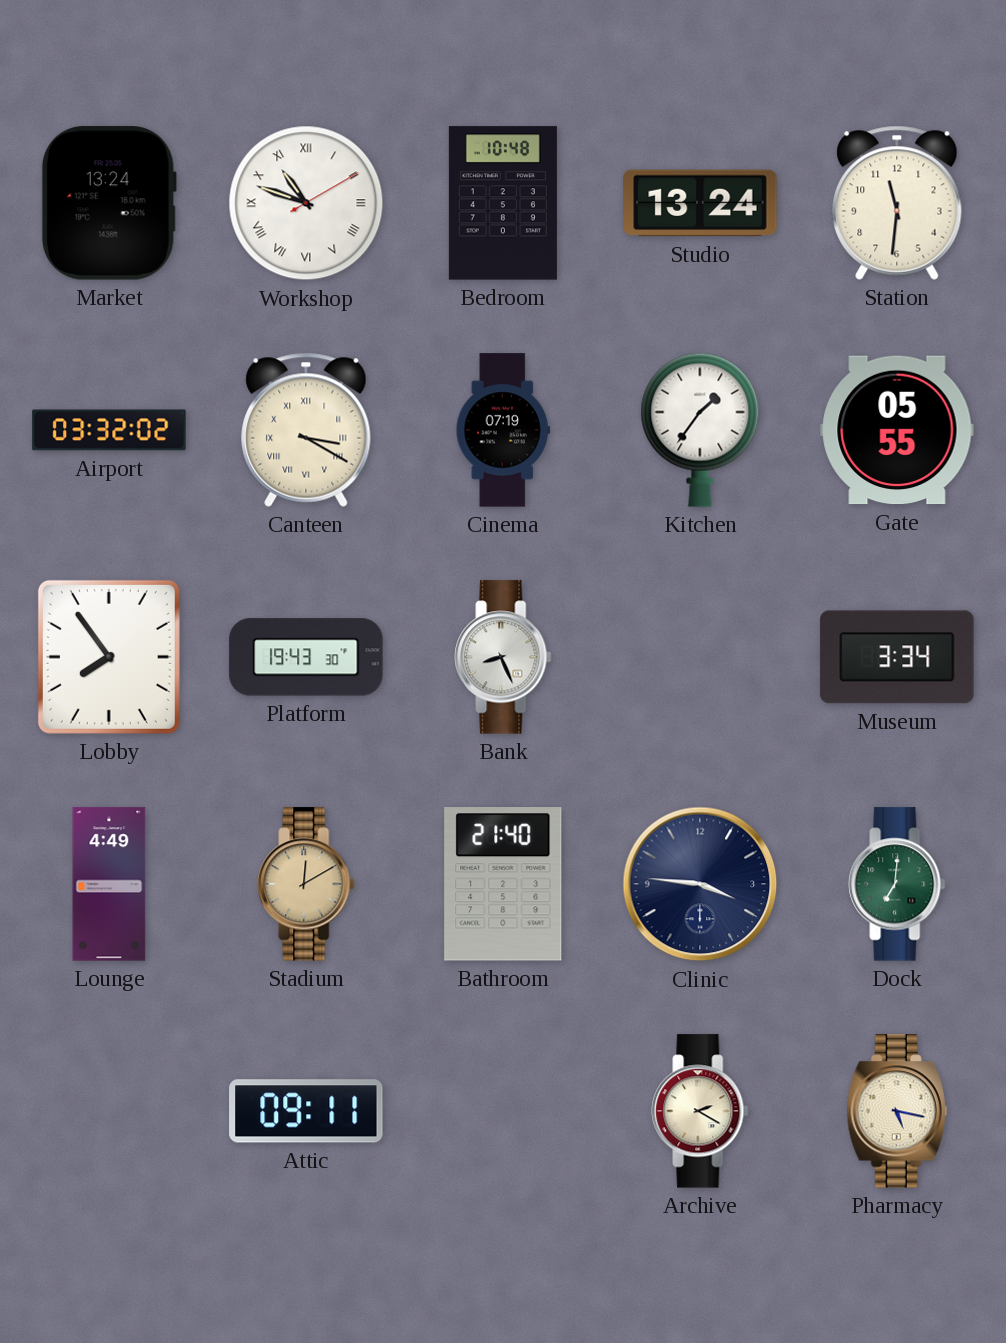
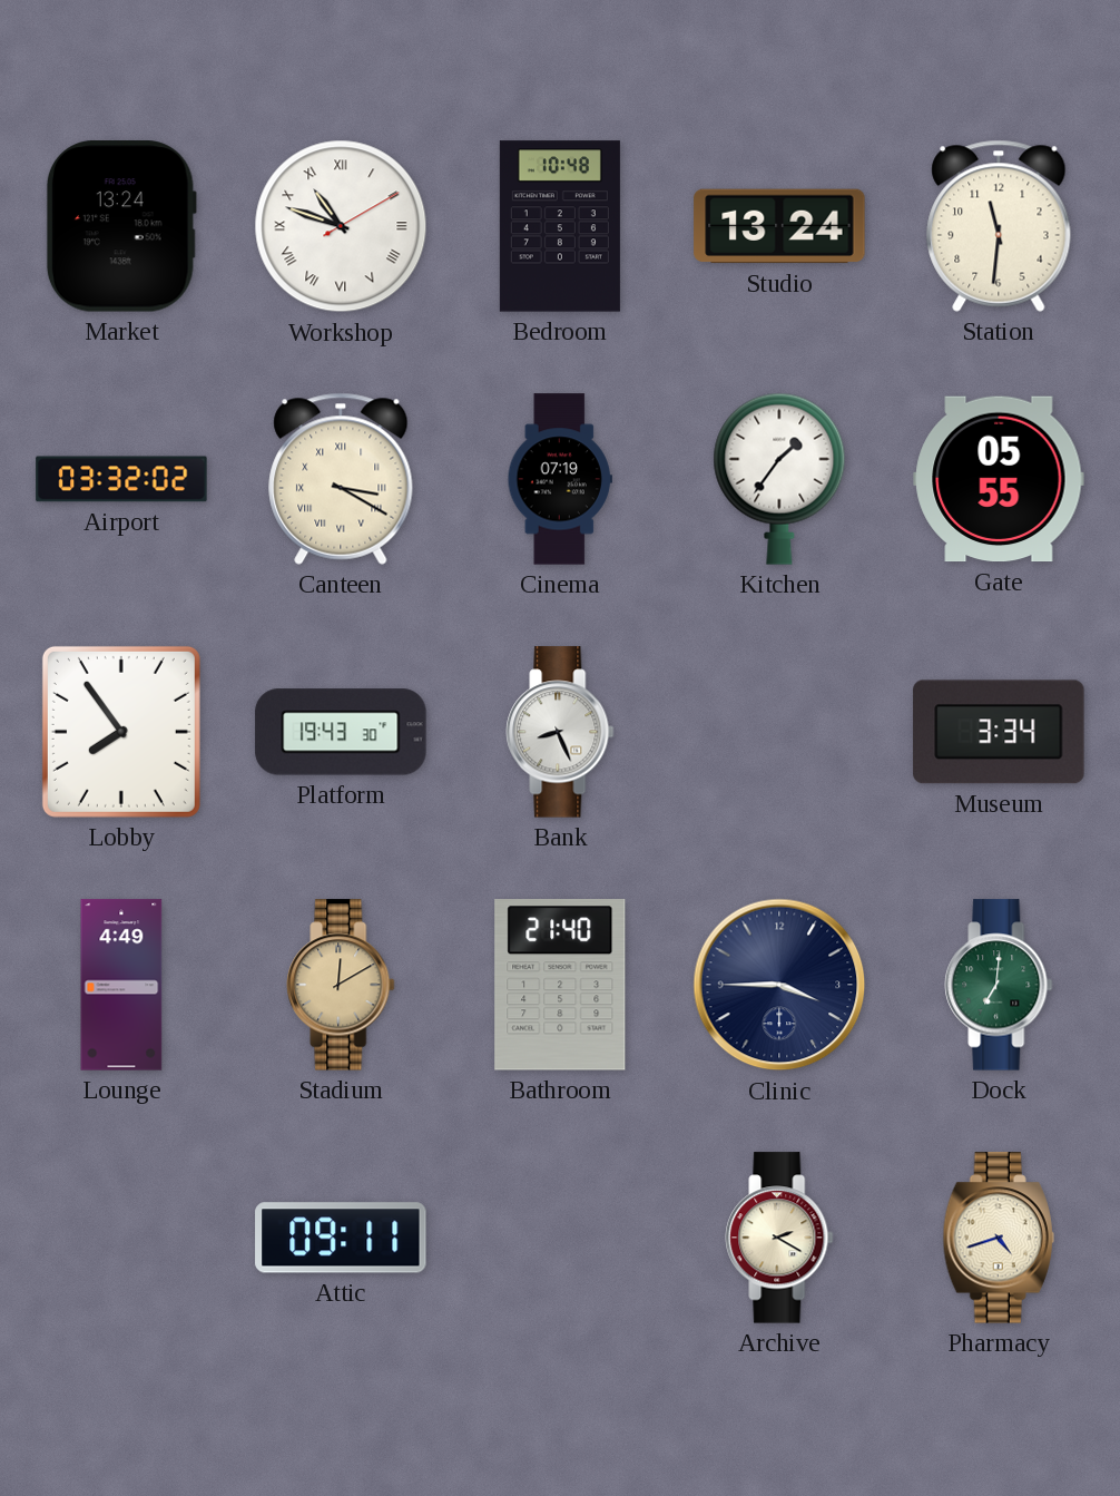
Clinic: 3:46 -> 3:45 (779, 985)
Pharmacy: 5:17 -> 4:42 (999, 1238)
